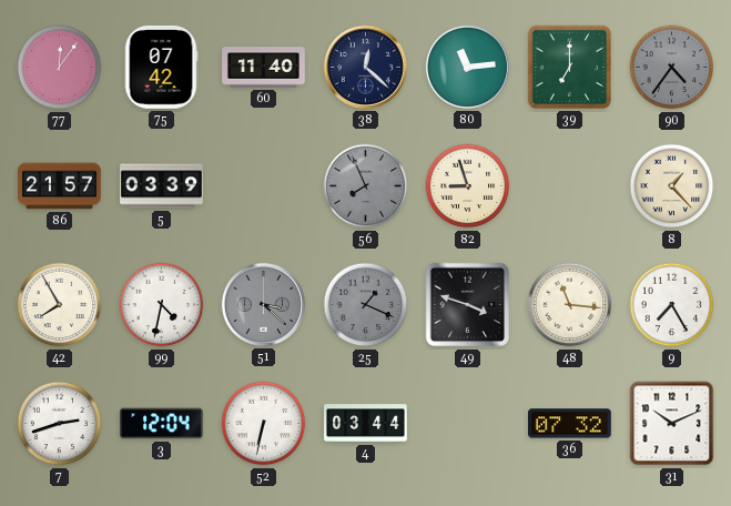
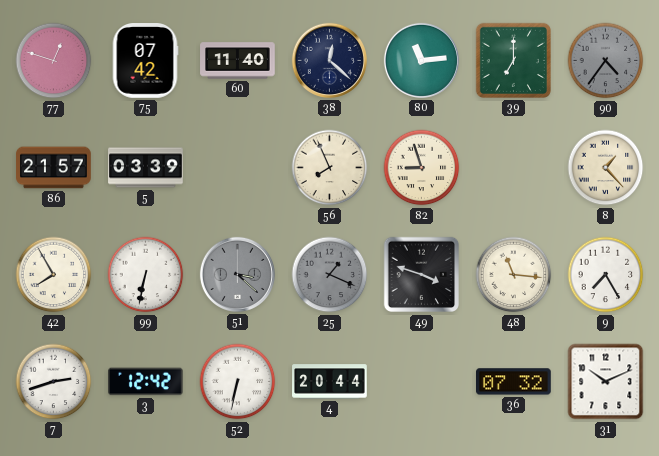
77: 12:06 -> 12:48 (54, 61)
56 dial: grey -> cream (330, 168)
99: 4:32 -> 6:32 (146, 275)
3: 12:04 -> 12:42 (146, 382)
4: 03:44 -> 20:44 (330, 382)
